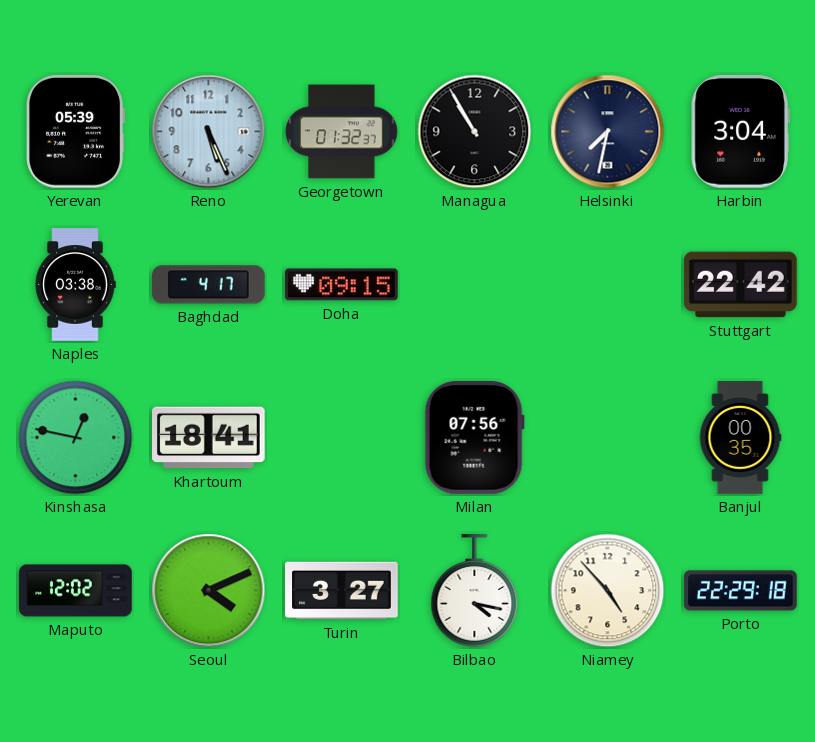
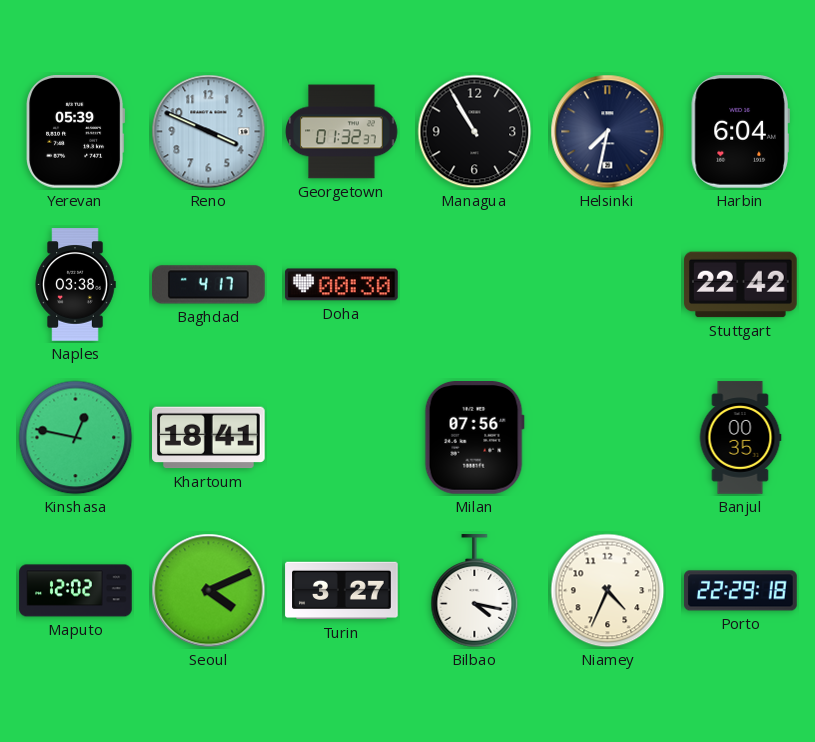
Reno: 5:26 -> 3:49 (209, 132)
Harbin: 3:04 -> 6:04 (740, 132)
Doha: 09:15 -> 00:30 (342, 285)
Niamey: 4:53 -> 4:34 (608, 591)
